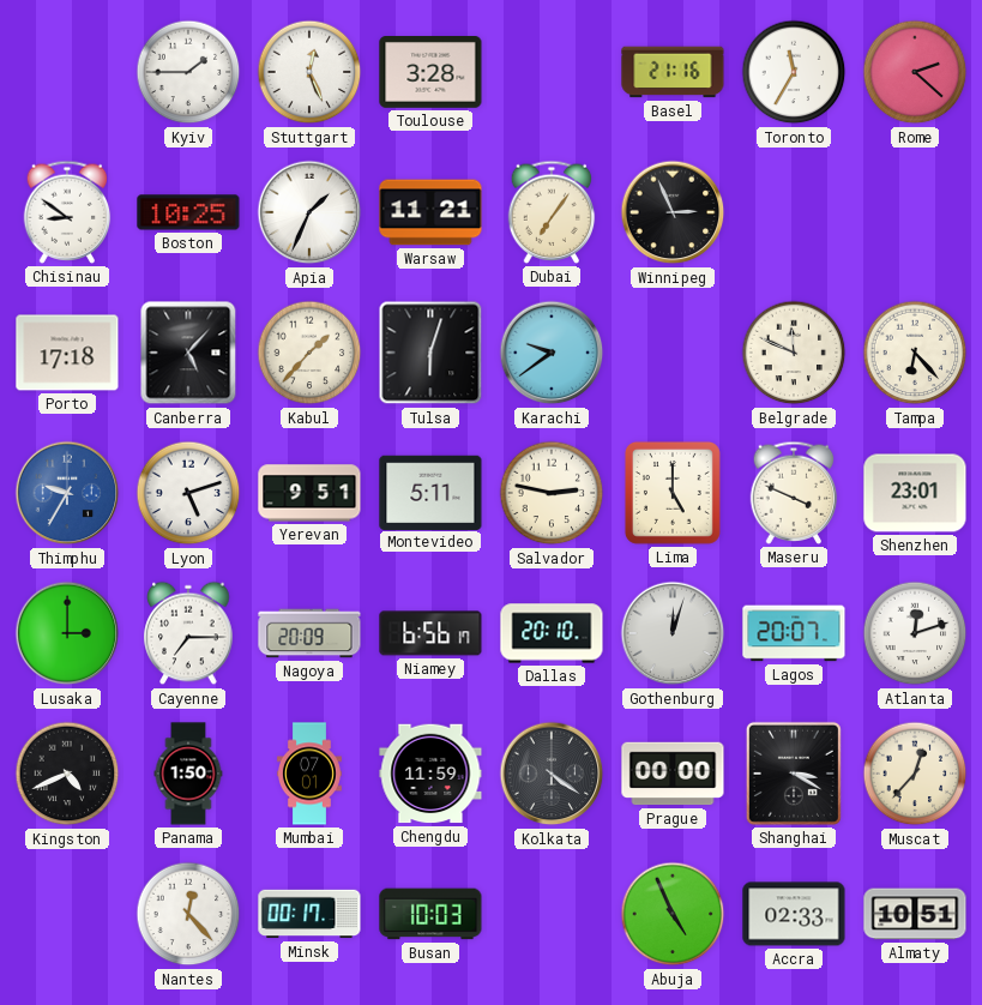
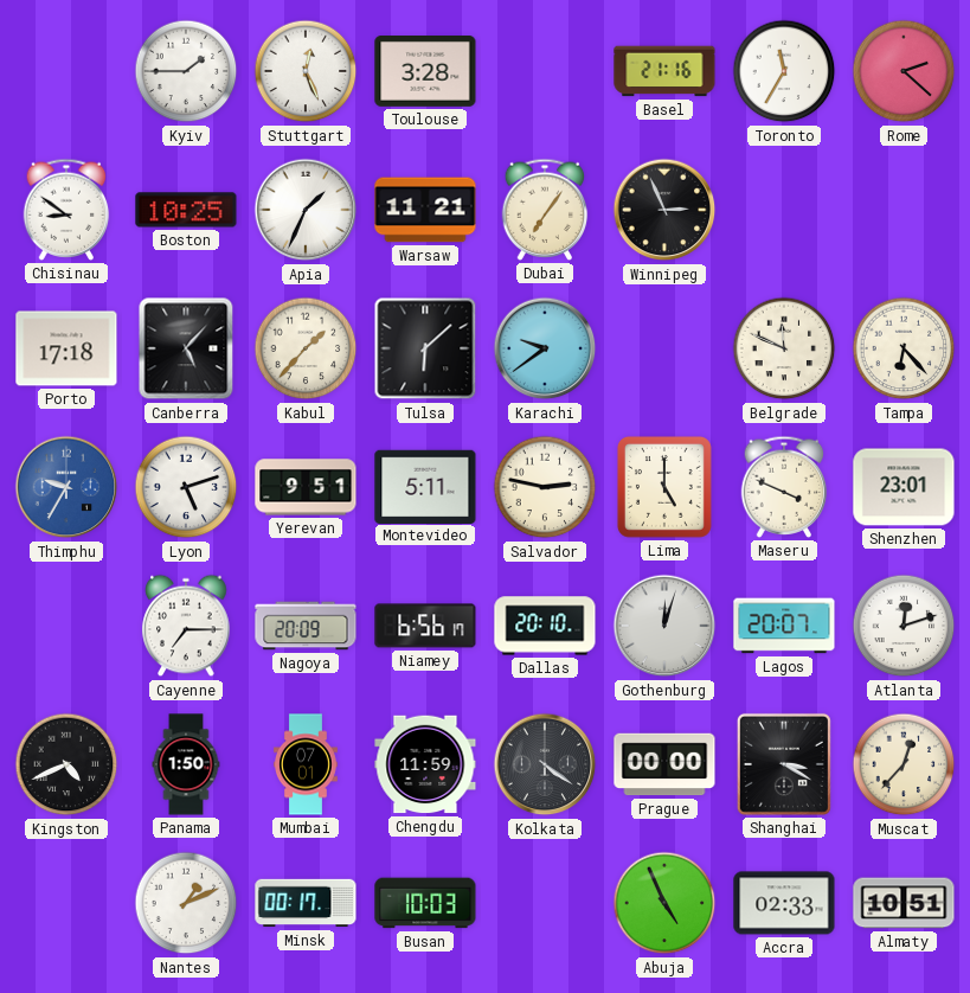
Tulsa: 6:03 -> 6:08 (425, 348)
Lusaka: 3:00 -> none (67, 633)
Nantes: 12:23 -> 1:11 (186, 903)
